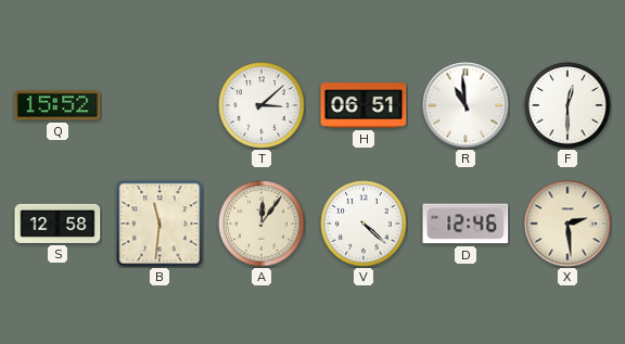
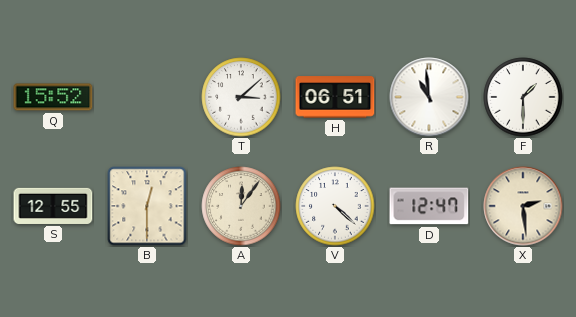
F: 12:30 -> 1:30 (523, 97)
S: 12:58 -> 12:55 (53, 206)
B: 11:31 -> 12:30 (147, 206)
D: 12:46 -> 12:47 (429, 206)
